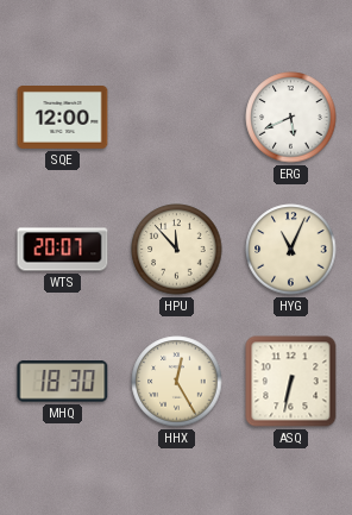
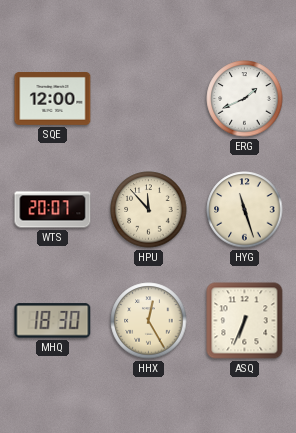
ERG: 5:41 -> 1:41 (245, 99)
HYG: 11:04 -> 11:27 (245, 210)
ASQ: 6:32 -> 6:34 (245, 321)
